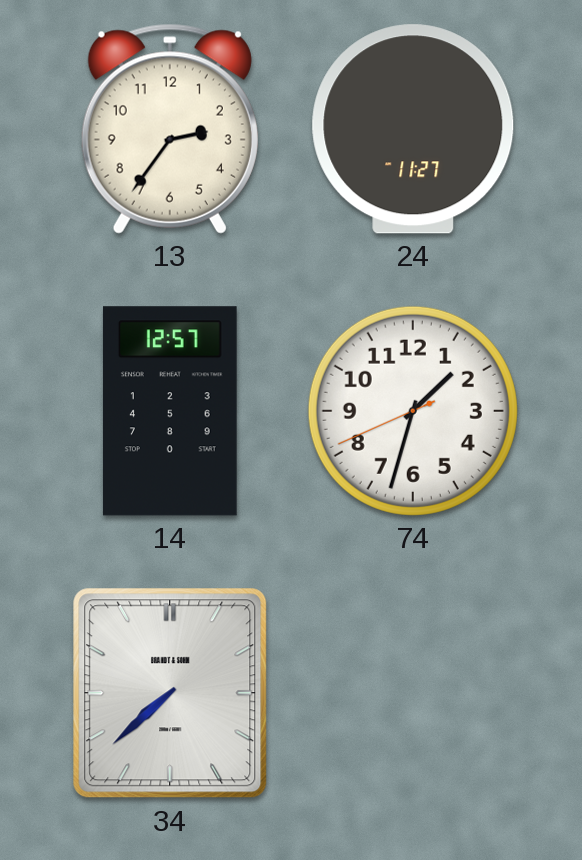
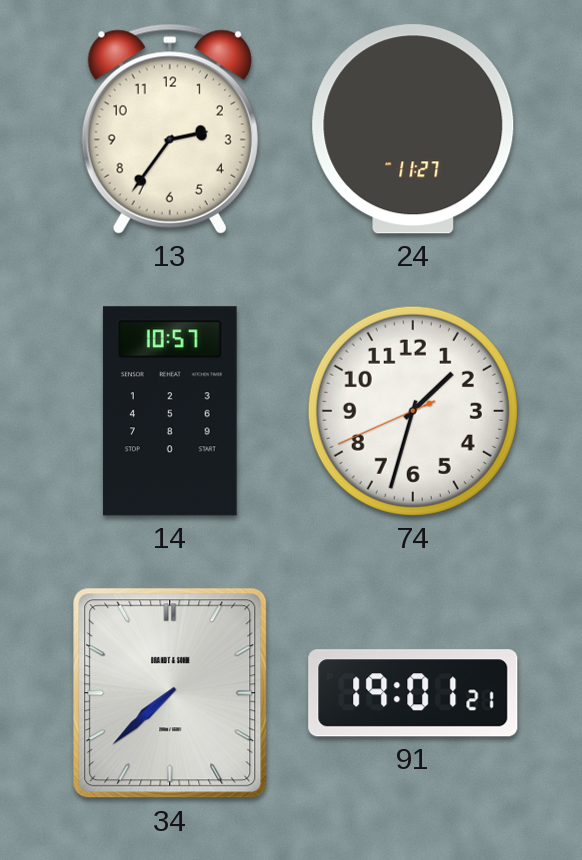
14: 12:57 -> 10:57 (170, 411)
91: none -> 19:01 (413, 693)
